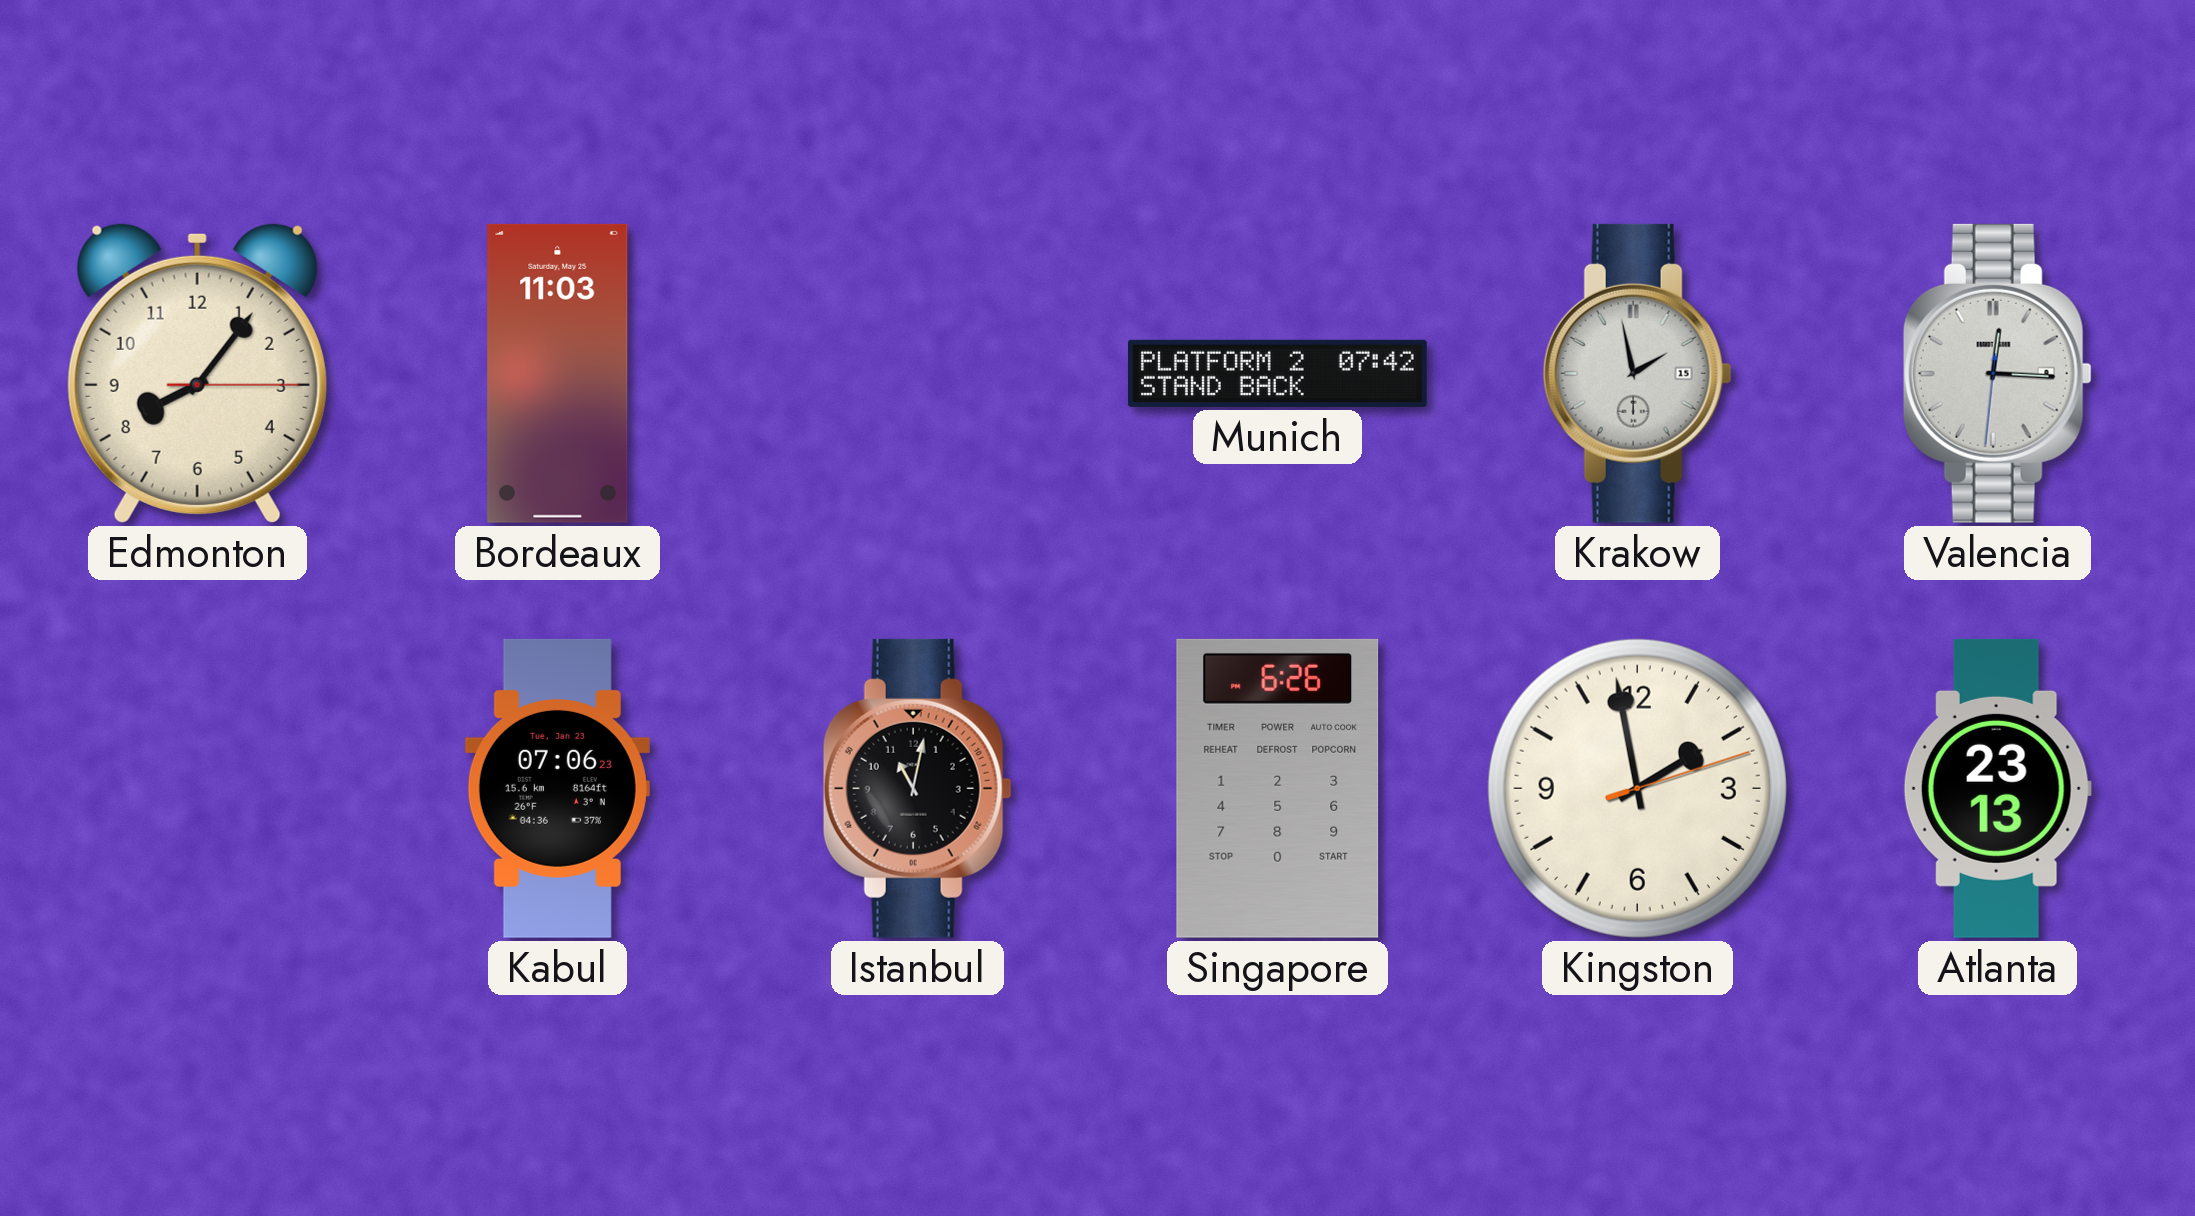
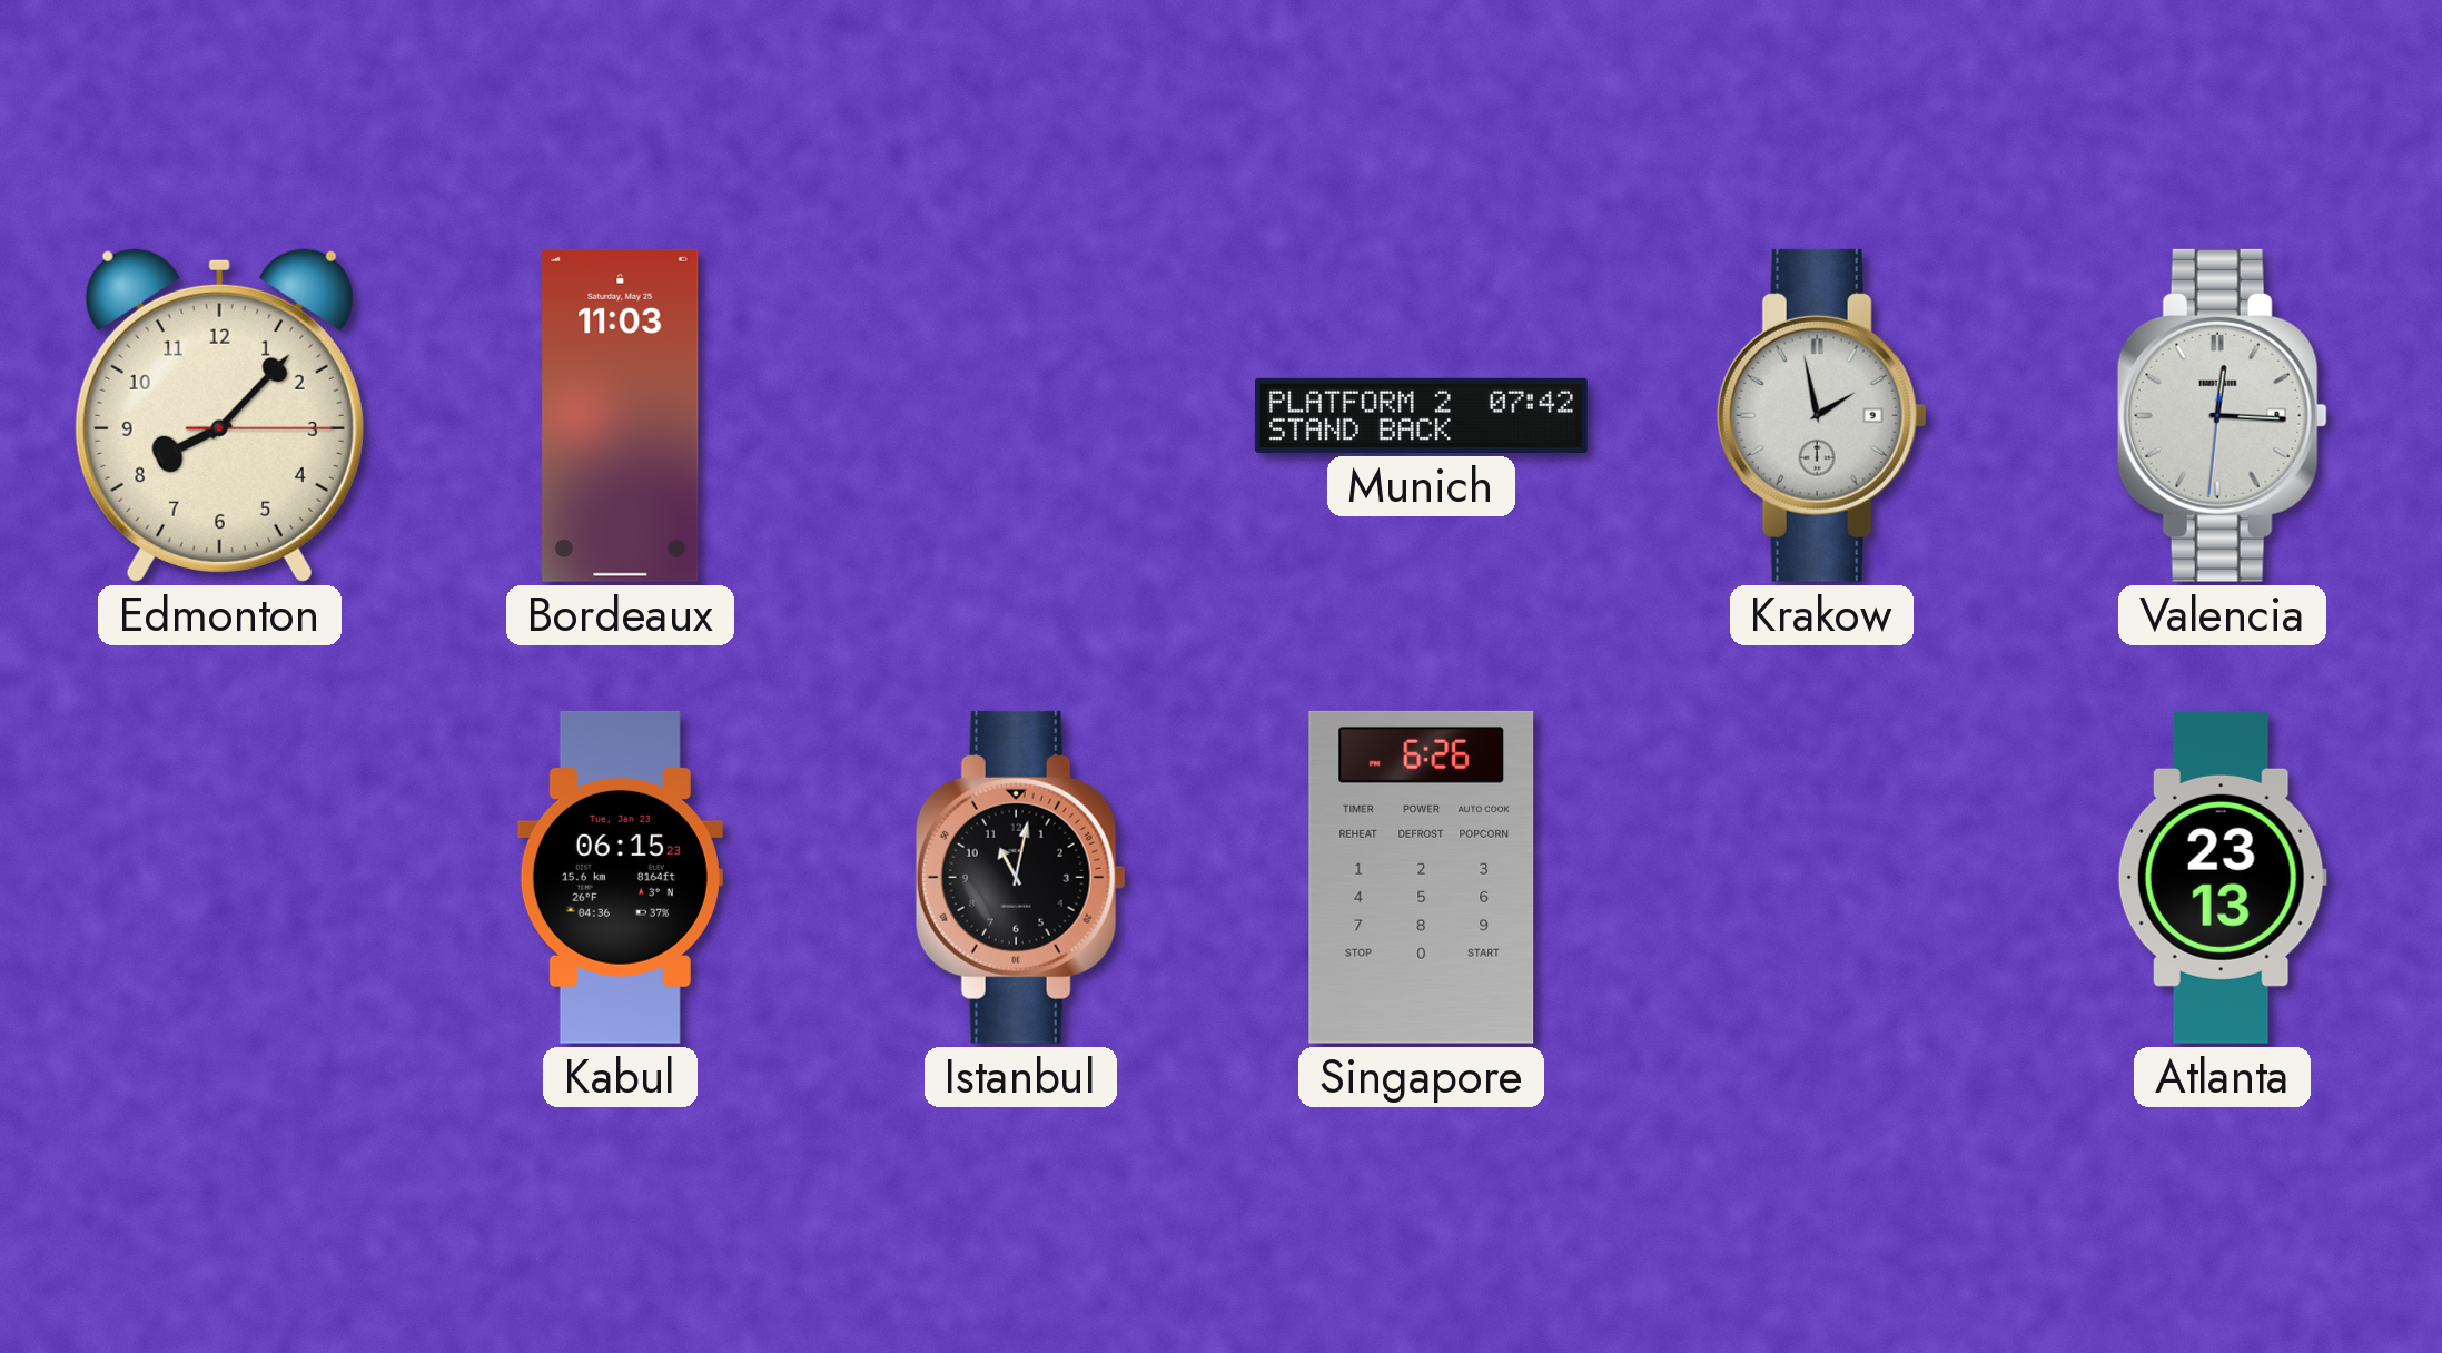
Edmonton: 8:06 -> 8:07 (219, 415)
Krakow date: 15 -> 9 (1821, 415)
Kabul: 07:06 -> 06:15 (620, 877)
Kingston: 1:58 -> none (1637, 788)
